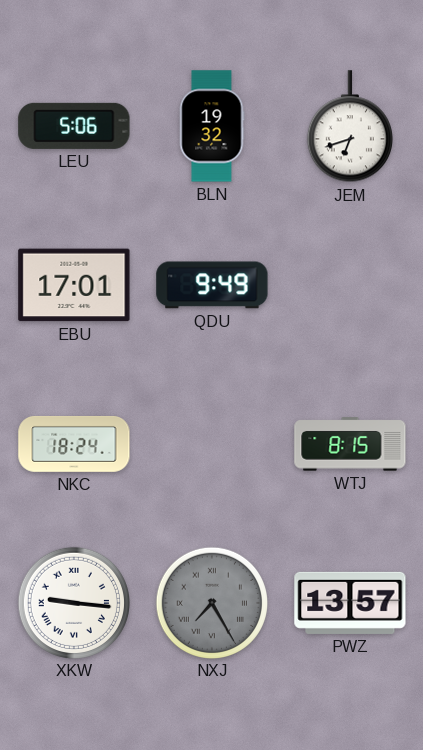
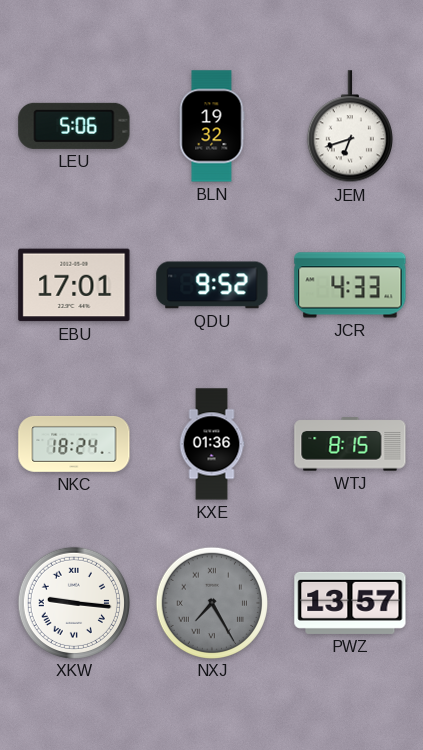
QDU: 9:49 -> 9:52 (212, 285)
JCR: none -> 4:33 (350, 285)
KXE: none -> 01:36 (212, 444)
